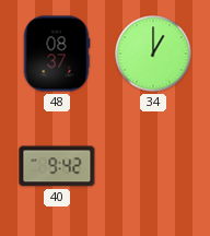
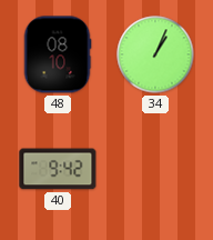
48: 08:37 -> 08:10 (58, 54)
34: 1:00 -> 1:04 (155, 54)
